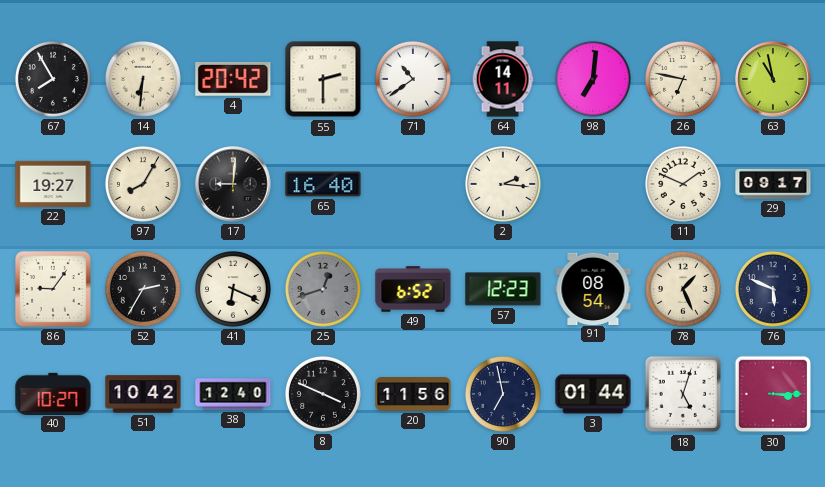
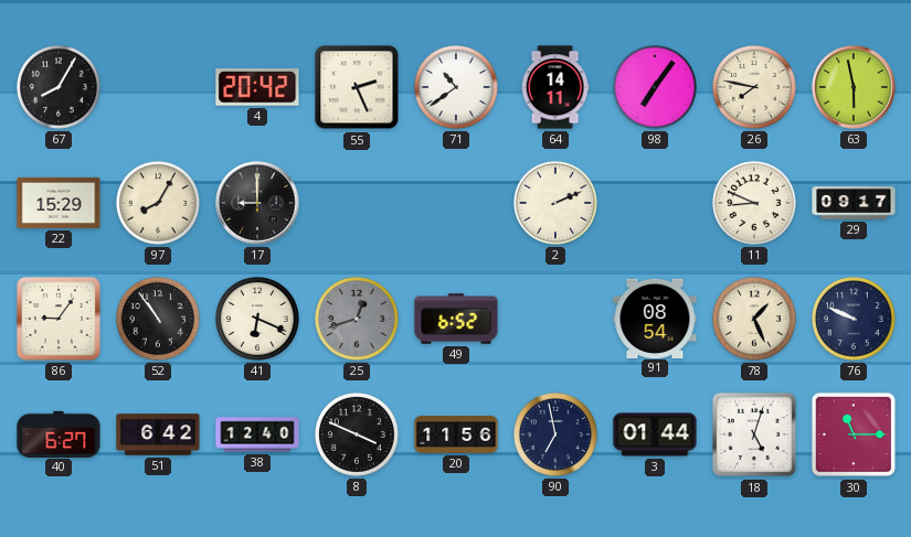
67: 7:55 -> 8:05 (59, 87)
14: 6:31 -> none (143, 79)
55: 2:30 -> 2:26 (357, 87)
98: 7:01 -> 7:06 (655, 87)
26: 6:47 -> 7:47 (754, 87)
63: 10:58 -> 5:58 (854, 87)
22: 19:27 -> 15:29 (59, 203)
17: 9:01 -> 9:00 (257, 203)
65: 16:40 -> none (323, 184)
2: 2:16 -> 2:11 (555, 203)
11: 1:49 -> 8:49 (754, 203)
52: 2:35 -> 10:54 (158, 319)
57: 12:23 -> none (503, 289)
76: 5:49 -> 9:49 (854, 319)
40: 10:27 -> 6:27 (59, 433)
51: 10:42 -> 6:42 (158, 434)
30: 3:15 -> 11:15 (854, 434)
